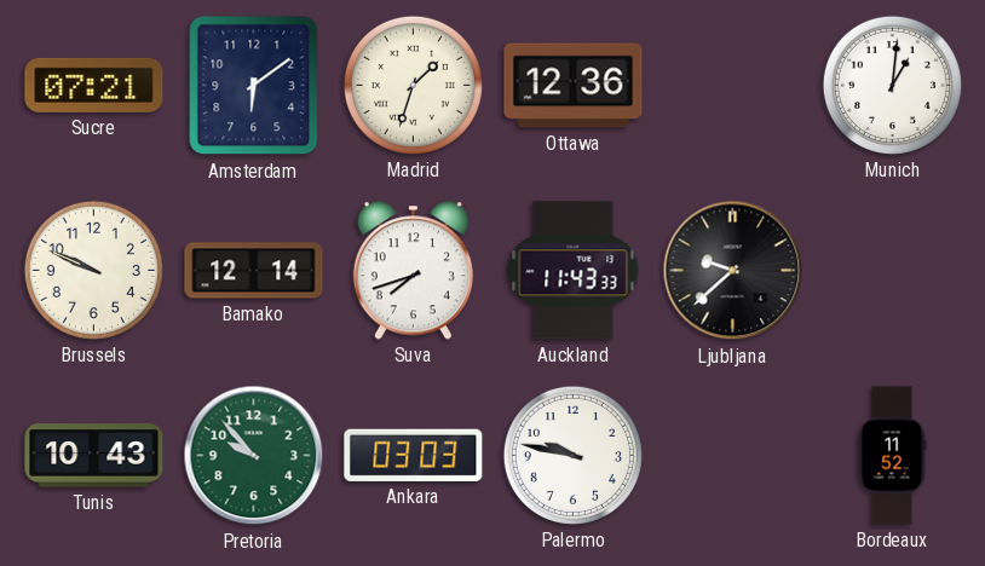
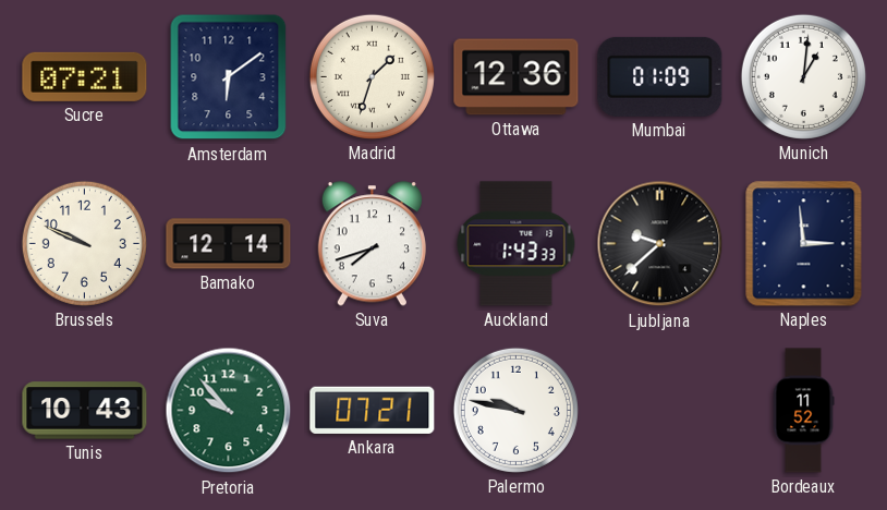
Mumbai: none -> 01:09 (660, 76)
Auckland: 11:43 -> 1:43 (517, 244)
Naples: none -> 2:59 (804, 244)
Ankara: 03:03 -> 07:21 (373, 410)
